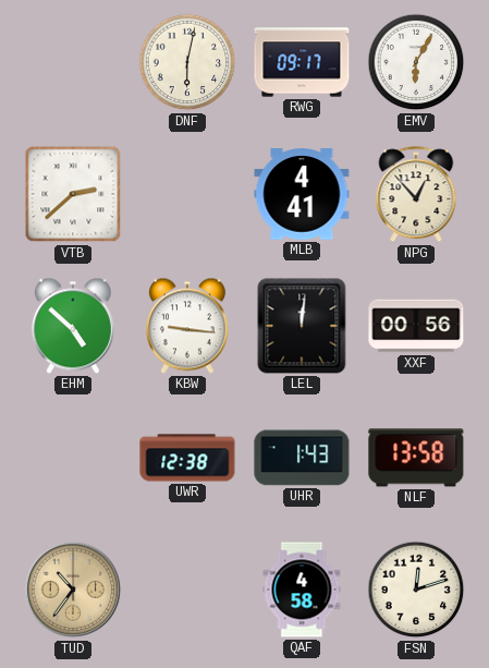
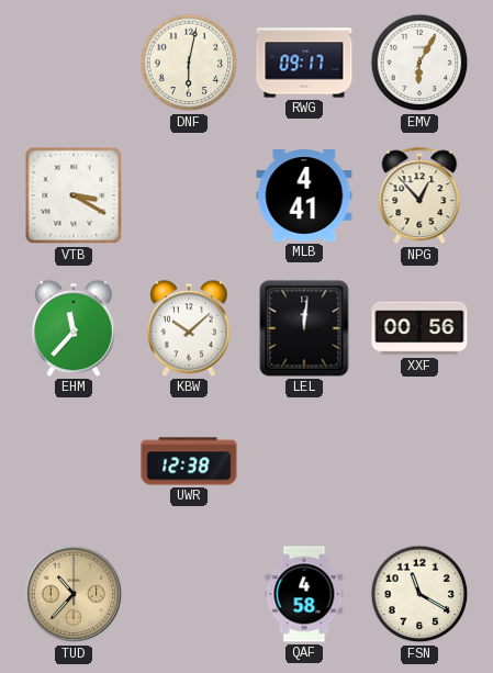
VTB: 2:38 -> 3:20 (74, 195)
EHM: 4:52 -> 11:37 (74, 328)
KBW: 9:16 -> 10:08 (189, 328)
UHR: 1:43 -> none (302, 458)
NLF: 13:58 -> none (416, 458)
TUD: 10:36 -> 10:37 (74, 594)
FSN: 12:12 -> 11:20 (419, 594)
